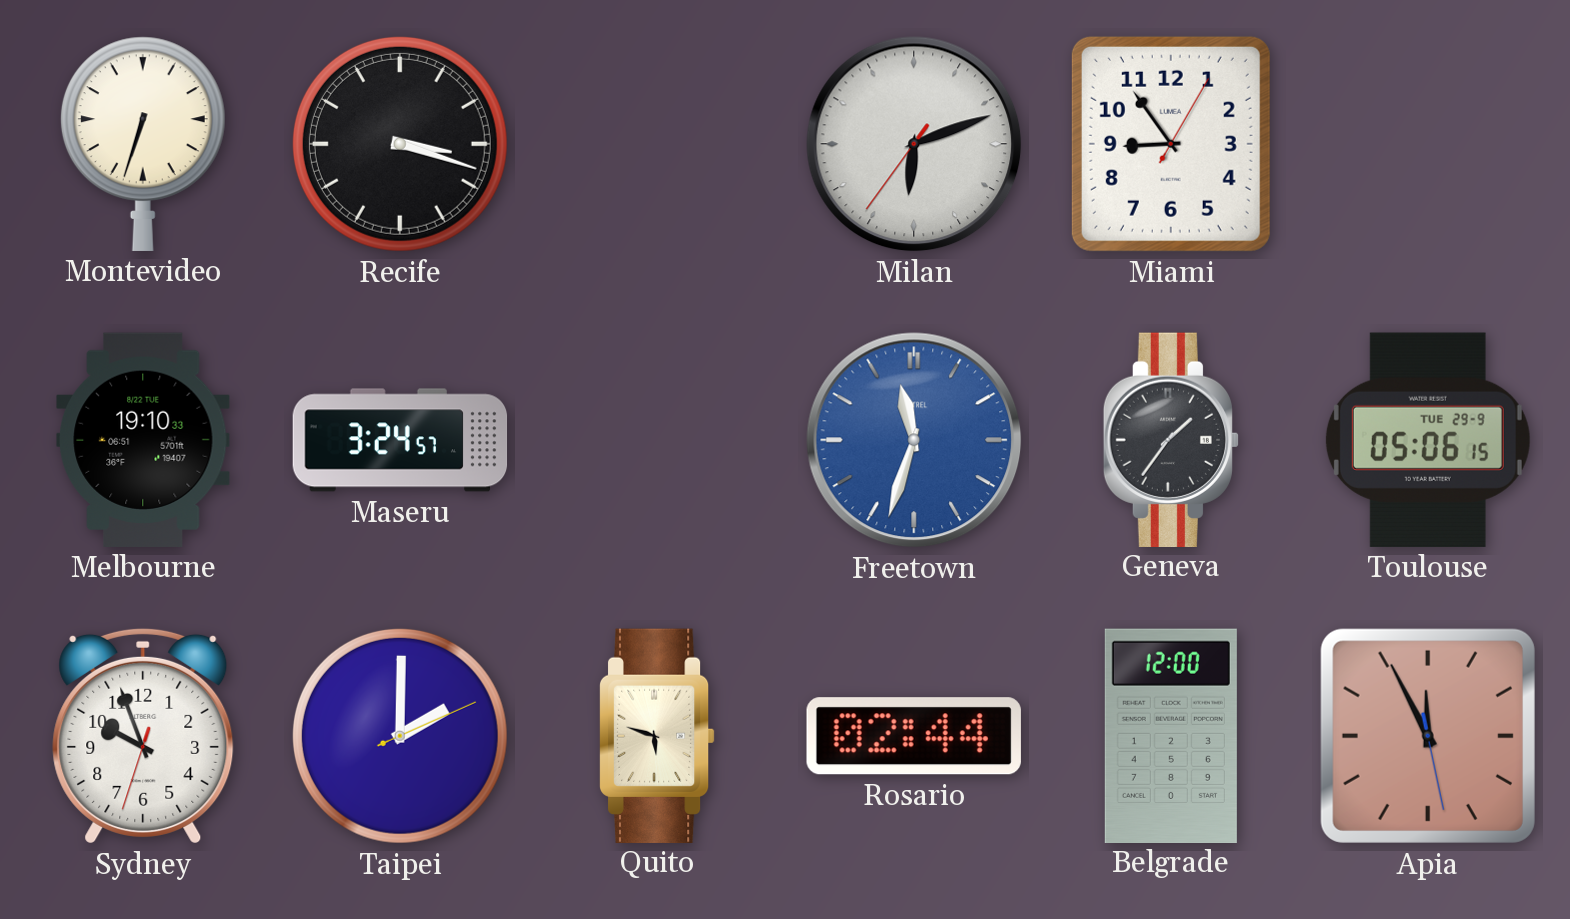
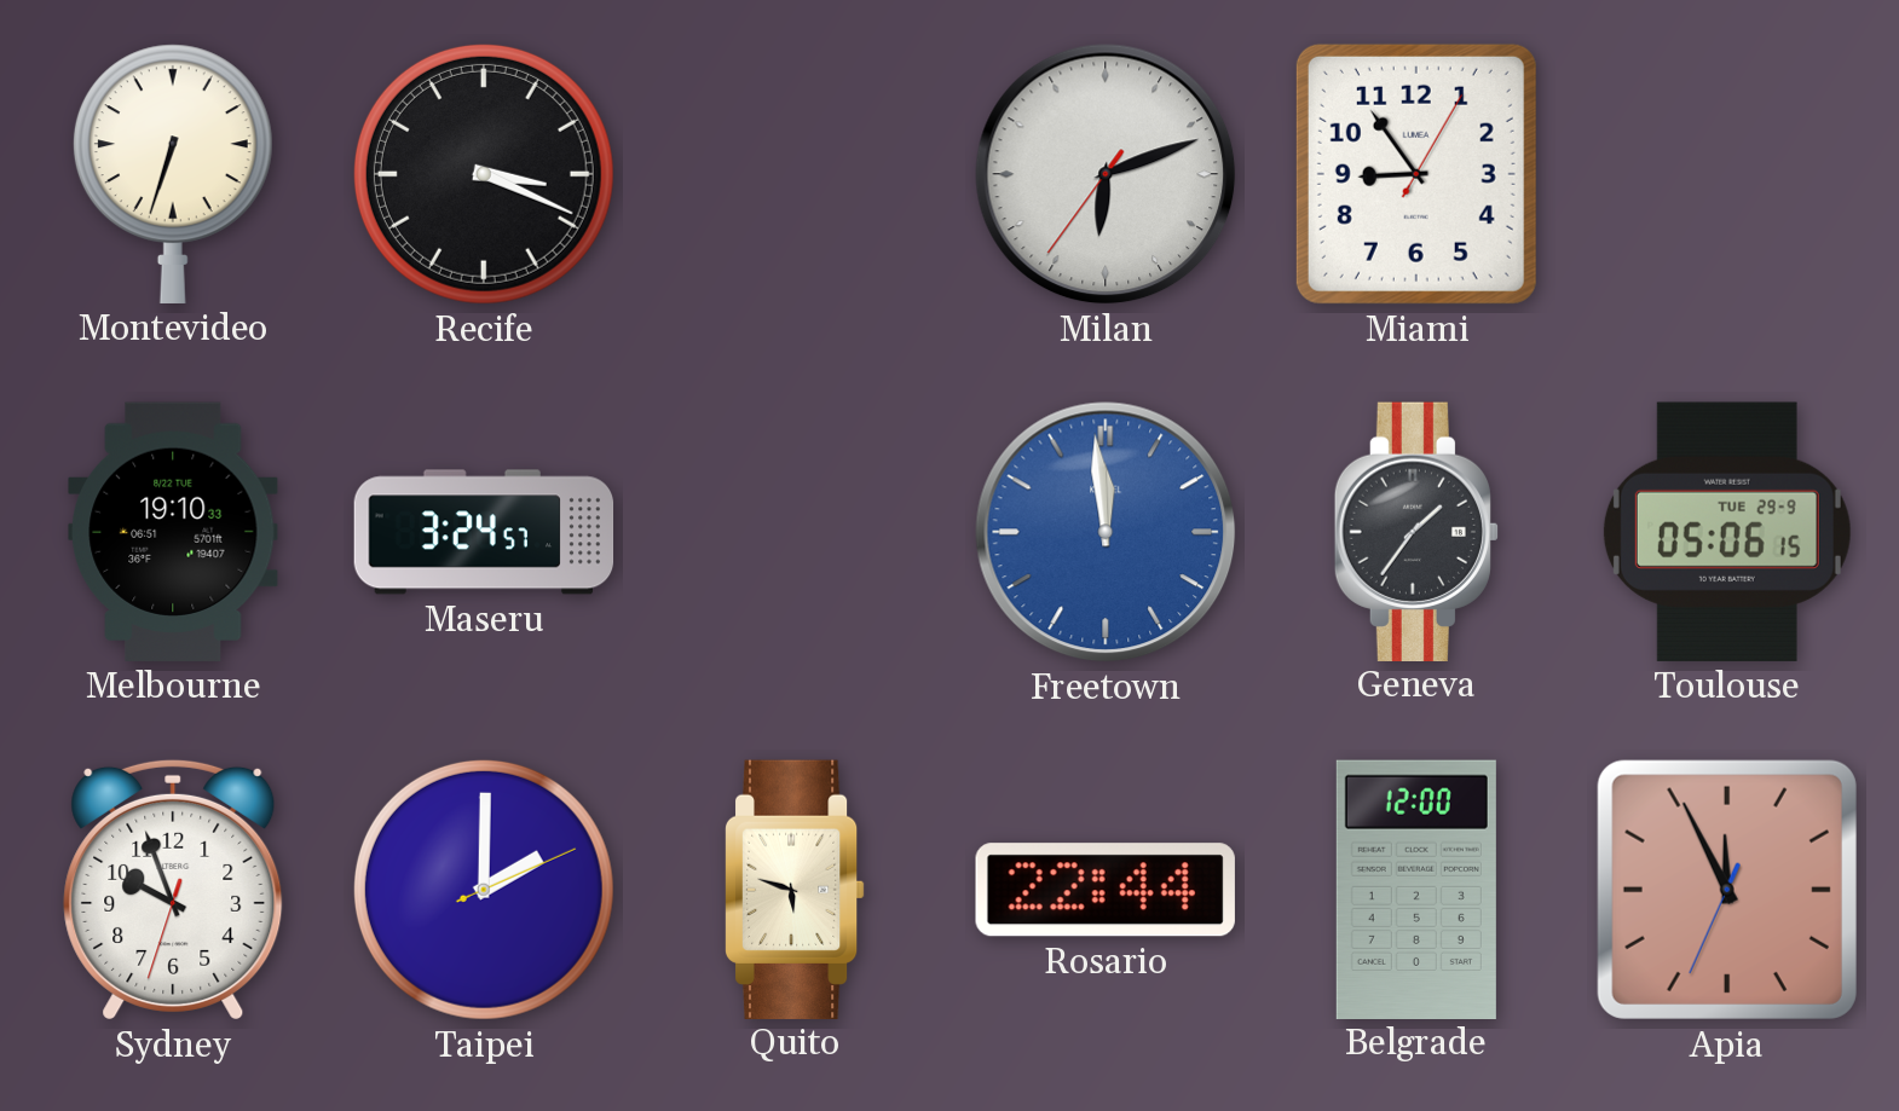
Recife: 3:18 -> 3:19 (484, 174)
Freetown: 11:33 -> 11:59 (1106, 532)
Rosario: 02:44 -> 22:44 (1106, 890)
Apia: 11:55:28 -> 11:55:34 (1727, 890)
